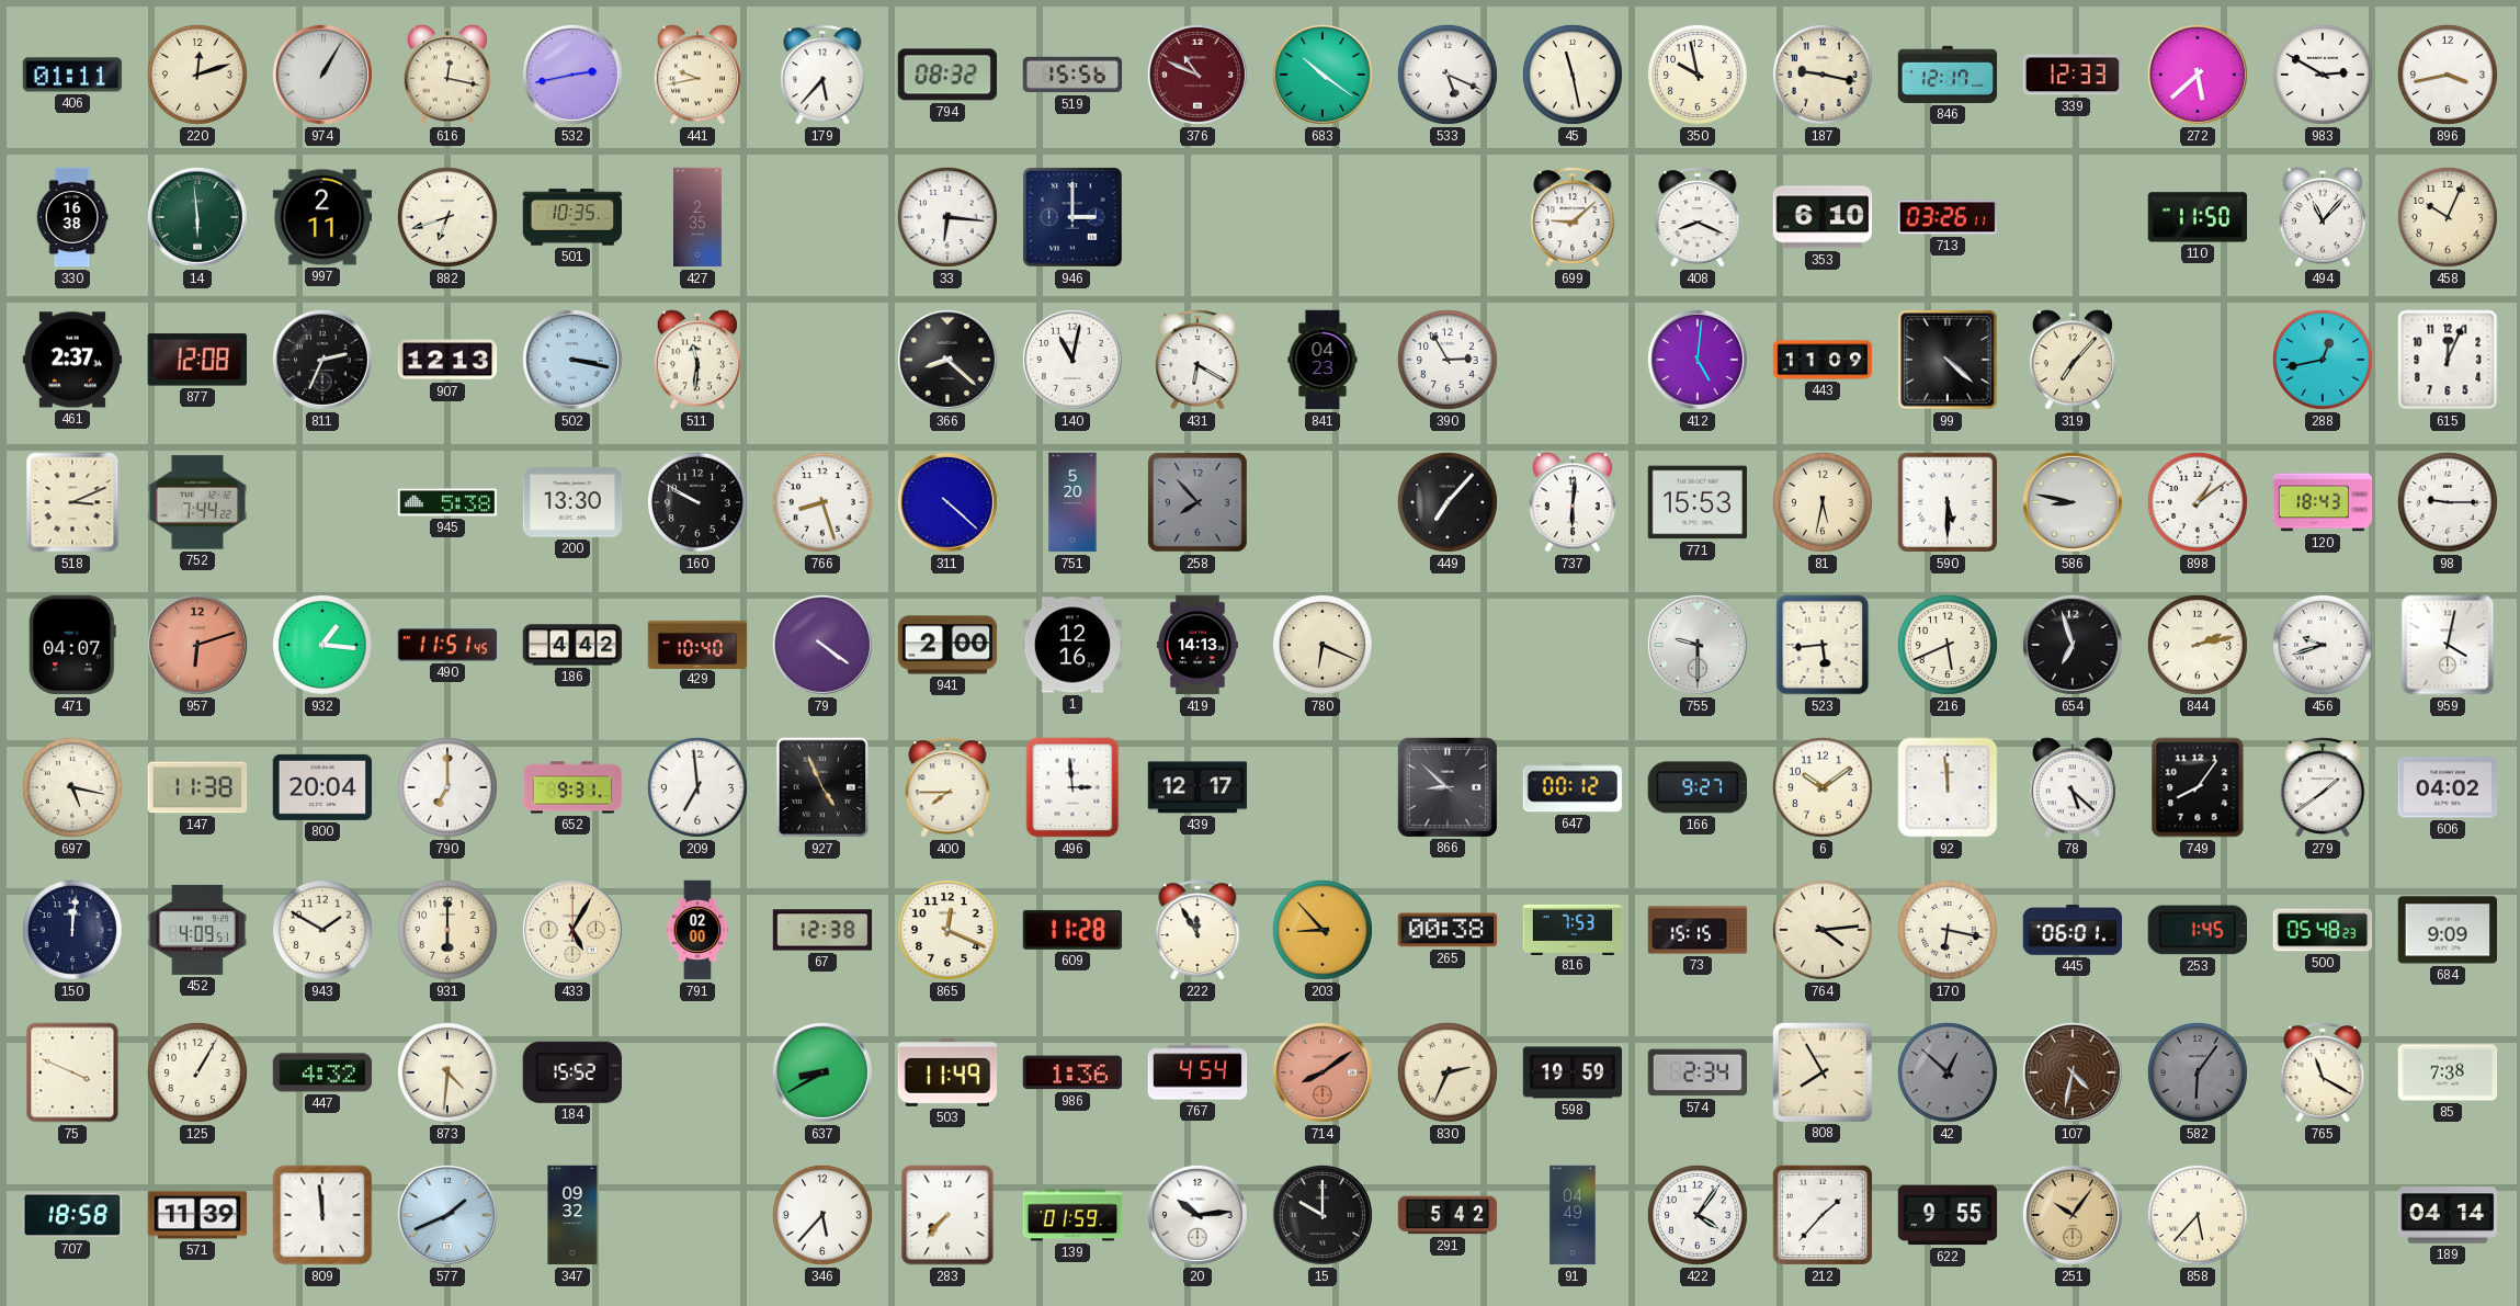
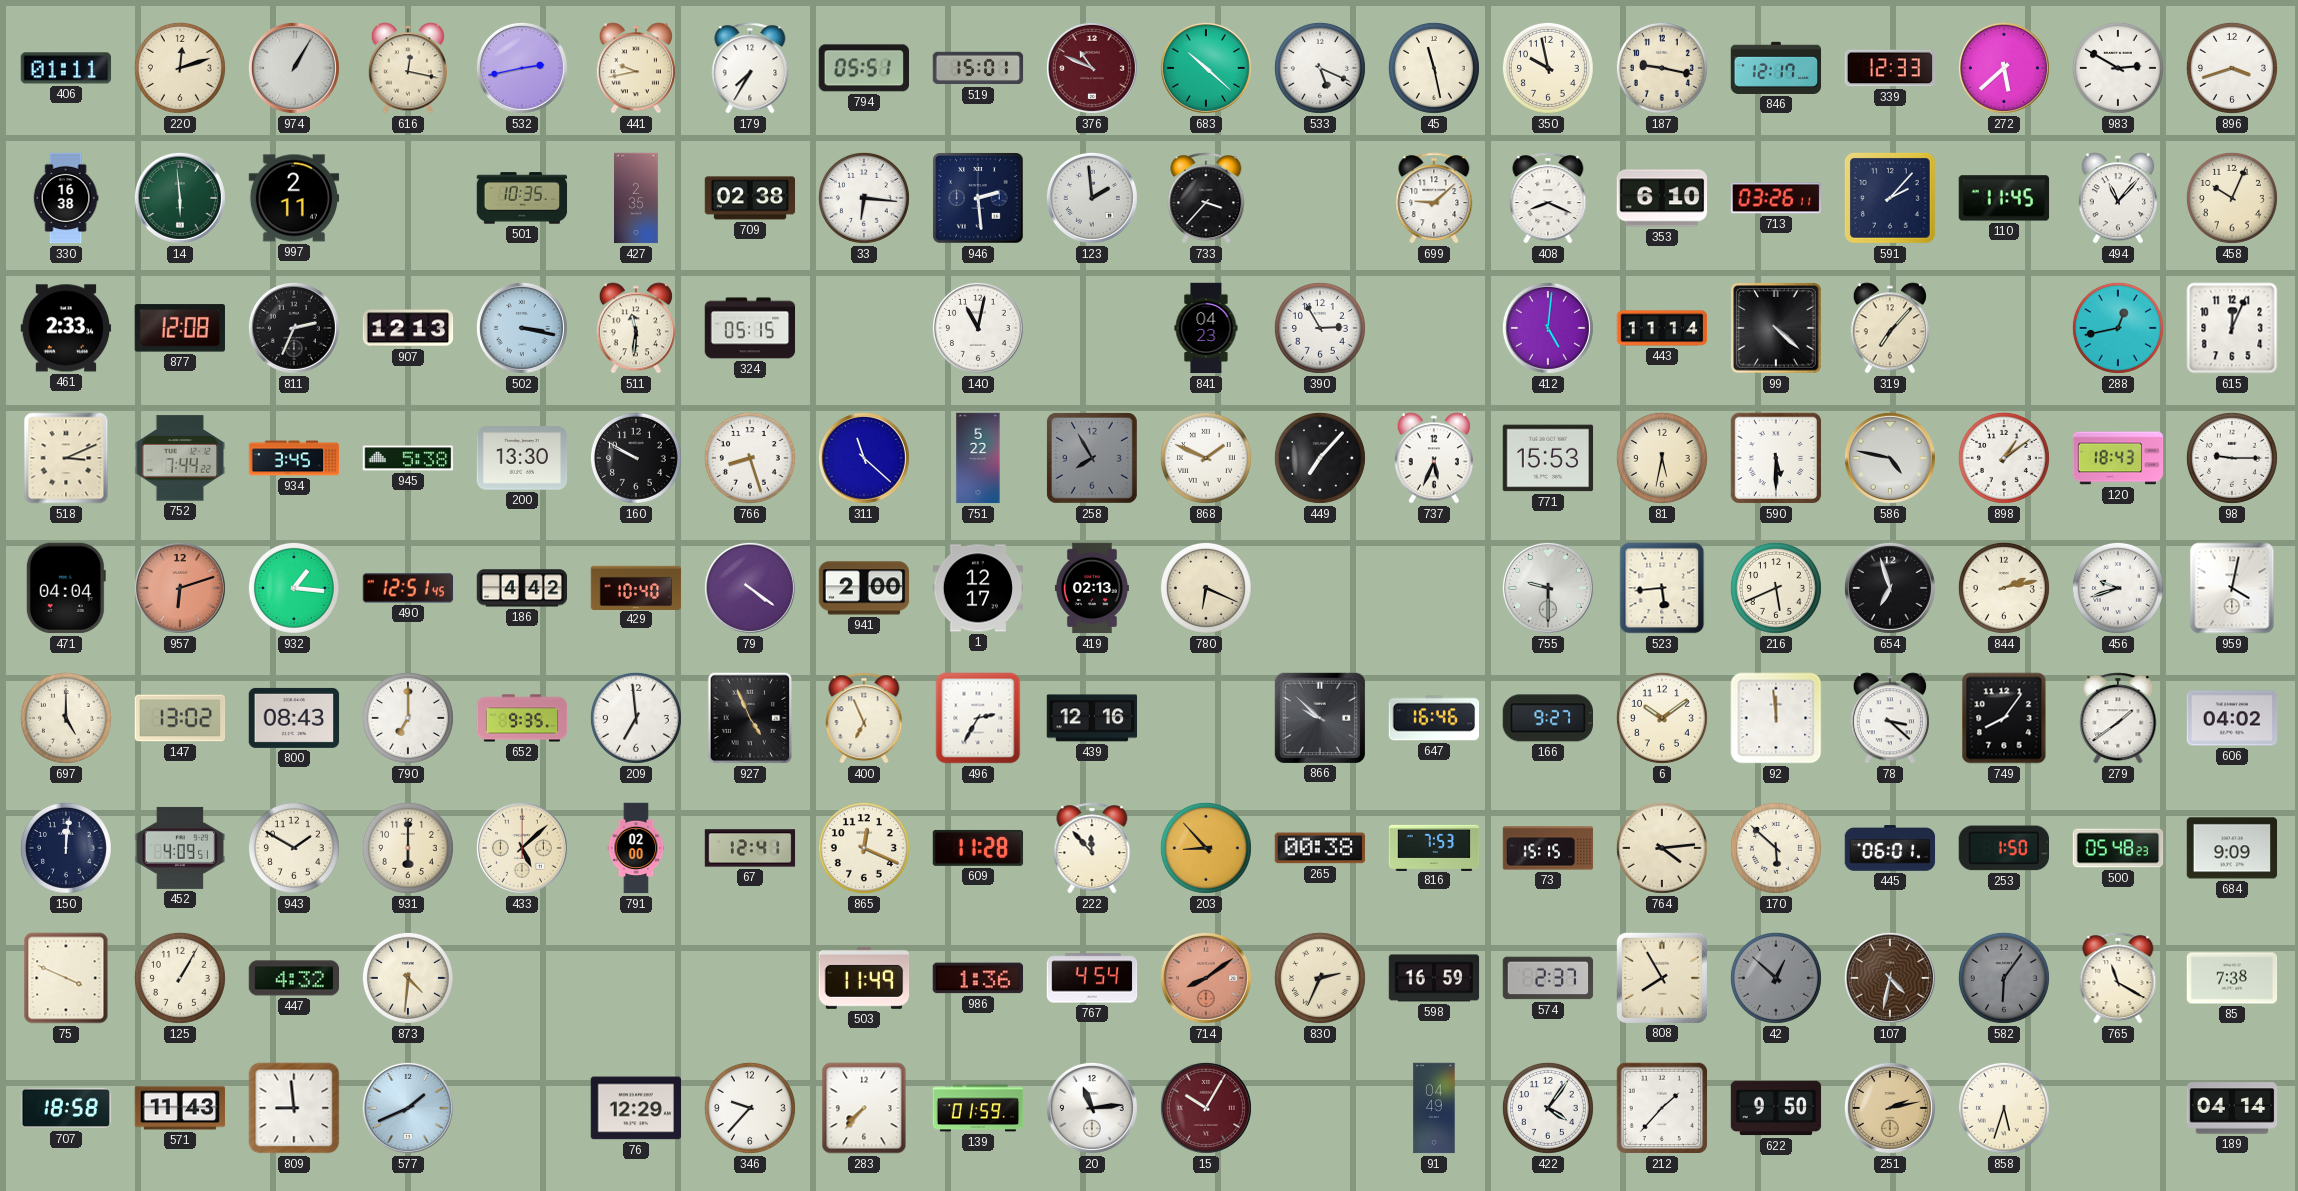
179: 5:37 -> 7:35 (750, 68)
794: 08:32 -> 05:51 (863, 68)
519: 15:56 -> 15:01 (978, 68)
683: 10:21 -> 10:22 (1206, 68)
896: 3:43 -> 3:42 (2232, 68)
882: 6:42 -> none (447, 217)
709: none -> 02:38 (750, 198)
946: 3:00 -> 2:29 (978, 198)
123: none -> 1:59 (1092, 198)
733: none -> 3:37 (1206, 198)
591: none -> 2:07 (1890, 198)
110: 11:50 -> 11:45 (2004, 198)
461: 2:37 -> 2:33 (66, 328)
324: none -> 05:15 (750, 328)
366: 8:22 -> none (947, 360)
431: 6:20 -> none (1197, 360)
443: 11:09 -> 11:14 (1662, 328)
934: none -> 3:45 (294, 458)
311: 4:22 -> 11:22 (864, 458)
751: 5:20 -> 5:22 (978, 458)
258: 7:53 -> 7:55 (1092, 458)
868: none -> 1:49 (1206, 458)
737: 6:01 -> 5:34 (1434, 458)
586: 8:47 -> 4:47 (1890, 458)
471: 04:07 -> 04:04 (66, 588)
490: 11:51 -> 12:51 (408, 588)
1: 12:16 -> 12:17 (978, 588)
419: 14:13 -> 02:13 (1092, 588)
697: 5:17 -> 5:00 (66, 718)
147: 11:38 -> 13:02 (180, 718)
800: 20:04 -> 08:43 (294, 718)
652: 9:31 -> 9:35 (522, 718)
400: 7:45 -> 6:56 (864, 718)
496: 2:59 -> 2:35 (978, 718)
439: 12:17 -> 12:16 (1092, 718)
866: 8:52 -> 9:52 (1319, 717)
647: 00:12 -> 16:46 (1434, 718)
78: 5:22 -> 3:22 (1890, 718)
433: 5:05 -> 5:08 (522, 848)
67: 12:38 -> 12:41 (750, 848)
222: 11:55 -> 11:53 (1092, 848)
170: 6:17 -> 5:52 (1776, 848)
253: 1:45 -> 1:50 (2003, 848)
184: 15:52 -> none (572, 1072)
637: 8:40 -> none (822, 1072)
598: 19:59 -> 16:59 (1434, 978)
574: 2:34 -> 2:37 (1548, 978)
571: 11:39 -> 11:43 (180, 1108)
809: 11:59 -> 8:59 (294, 1108)
347: 09:32 -> none (572, 1215)
76: none -> 12:29 (636, 1108)
346: 5:37 -> 9:37 (750, 1108)
20: 10:14 -> 11:14 (1092, 1108)
15: 10:00 -> 10:05 (1206, 1108)
15 dial: black -> burgundy (1206, 1108)
291: 5:42 -> none (1448, 1215)
622: 9:55 -> 9:50 (1776, 1108)
251: 10:06 -> 2:13 (1890, 1108)
858: 5:37 -> 5:33 (2004, 1108)
